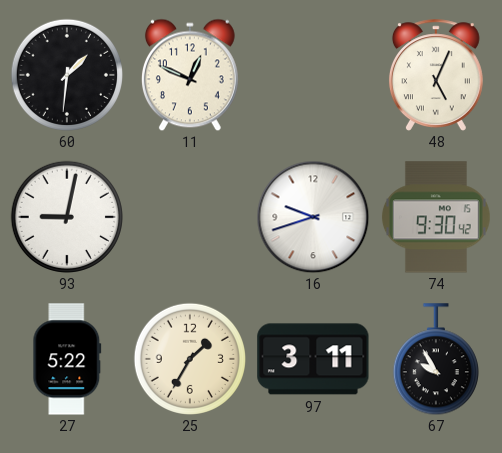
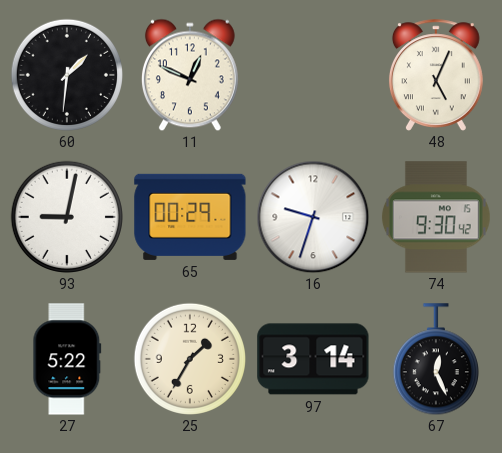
65: none -> 00:29 (190, 217)
16: 9:42 -> 9:33 (313, 217)
97: 3:11 -> 3:14 (313, 359)
67: 9:55 -> 12:26 (436, 359)
